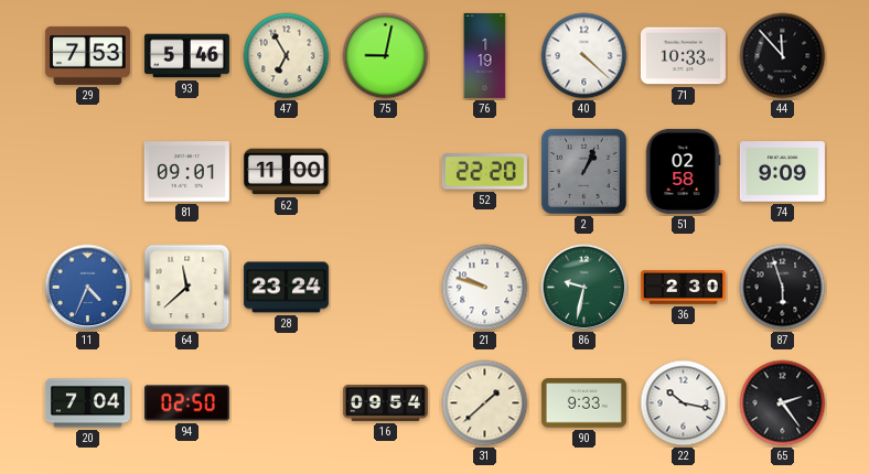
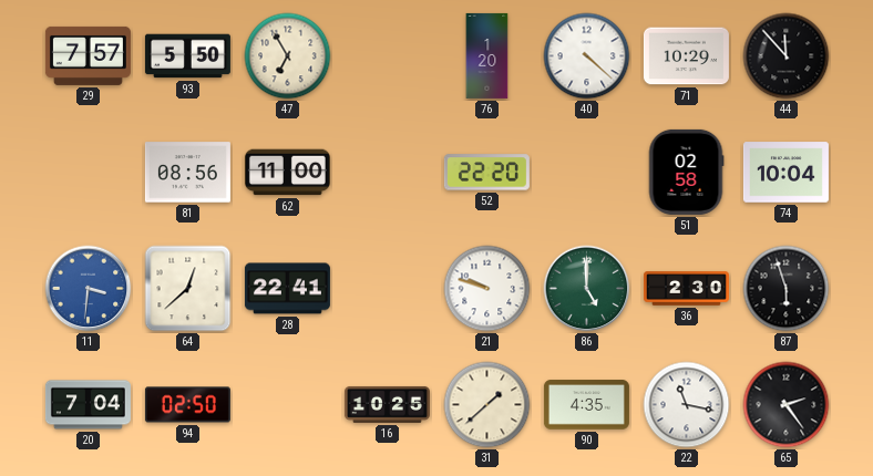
29: 7:53 -> 7:57 (88, 55)
93: 5:46 -> 5:50 (187, 56)
75: 9:02 -> none (386, 56)
76: 1:19 -> 1:20 (487, 55)
71: 10:33 -> 10:29 (686, 56)
81: 09:01 -> 08:56 (187, 173)
2: 1:04 -> none (583, 171)
74: 9:09 -> 10:04 (785, 173)
11: 4:34 -> 3:31 (89, 289)
64: 11:38 -> 12:38 (188, 289)
28: 23:24 -> 22:41 (287, 289)
86: 9:32 -> 5:00 (587, 289)
16: 09:54 -> 10:25 (387, 404)
90: 9:33 -> 4:35 (586, 405)
22: 10:17 -> 11:17 (687, 405)
